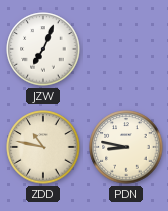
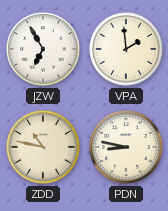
JZW: 7:04 -> 6:55 (43, 49)
VPA: none -> 1:59 (126, 49)
